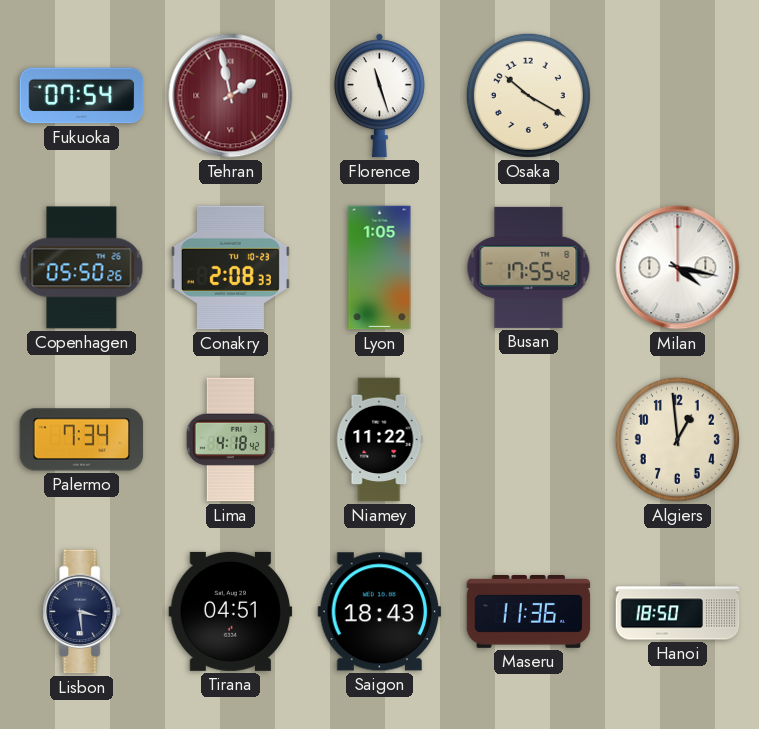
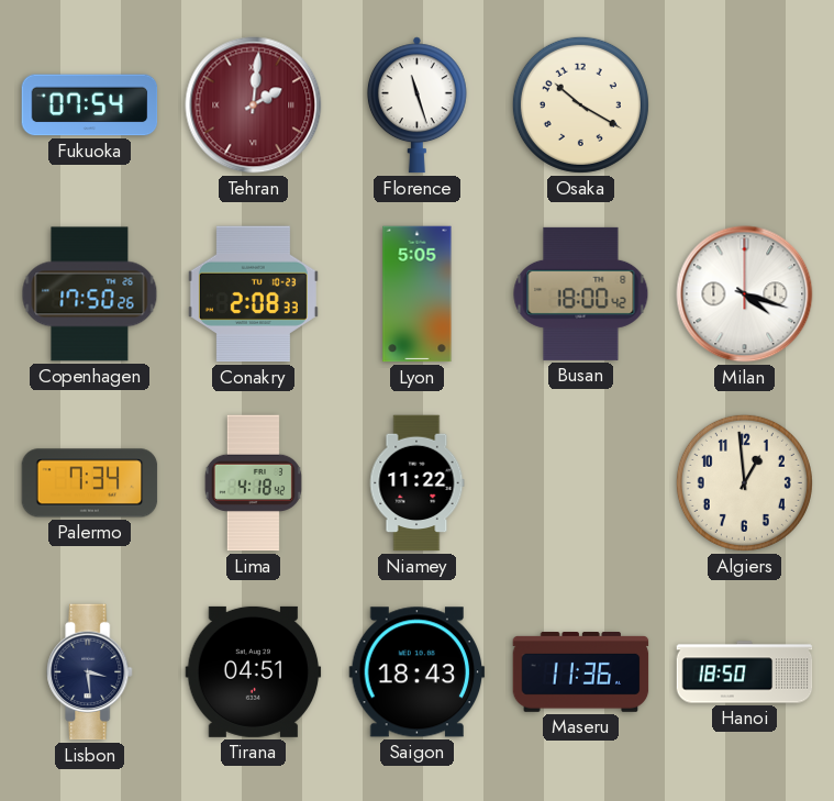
Tehran: 1:58 -> 2:01 (254, 105)
Copenhagen: 05:50 -> 17:50 (90, 294)
Lyon: 1:05 -> 5:05 (418, 294)
Busan: 17:55 -> 18:00 (581, 293)
Milan: 4:17 -> 4:18 (745, 294)
